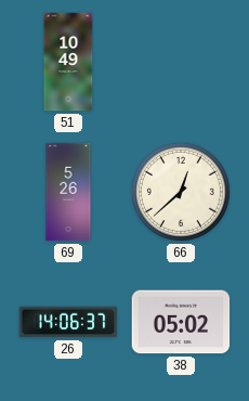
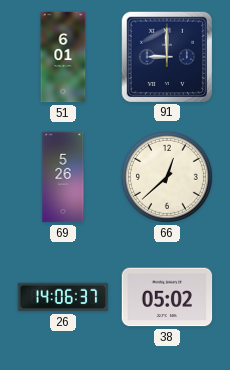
51: 10:49 -> 6:01 (63, 57)
91: none -> 9:00 (166, 56)
